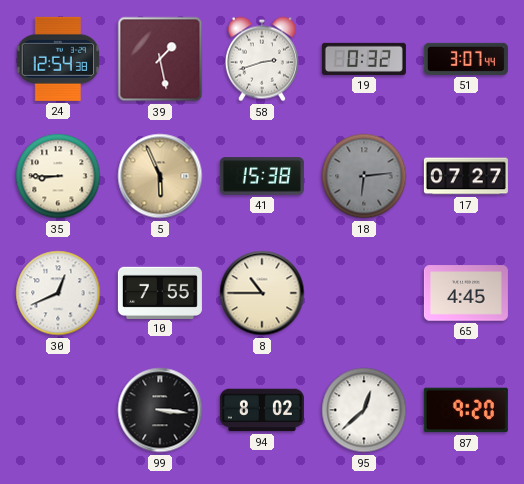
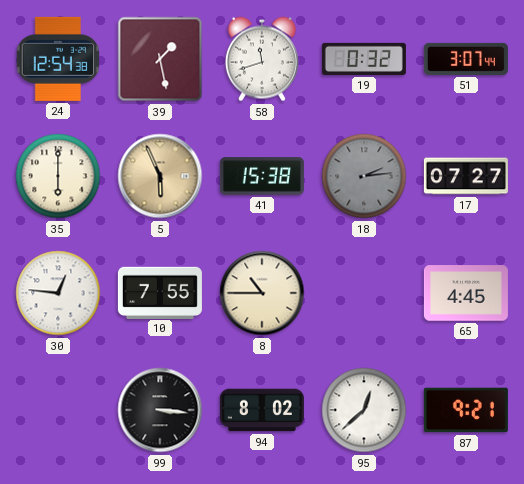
58: 2:42 -> 11:42 (262, 59)
35: 8:45 -> 6:00 (58, 176)
18: 6:14 -> 2:14 (364, 176)
30: 12:41 -> 12:46 (58, 293)
87: 9:20 -> 9:21 (466, 410)
